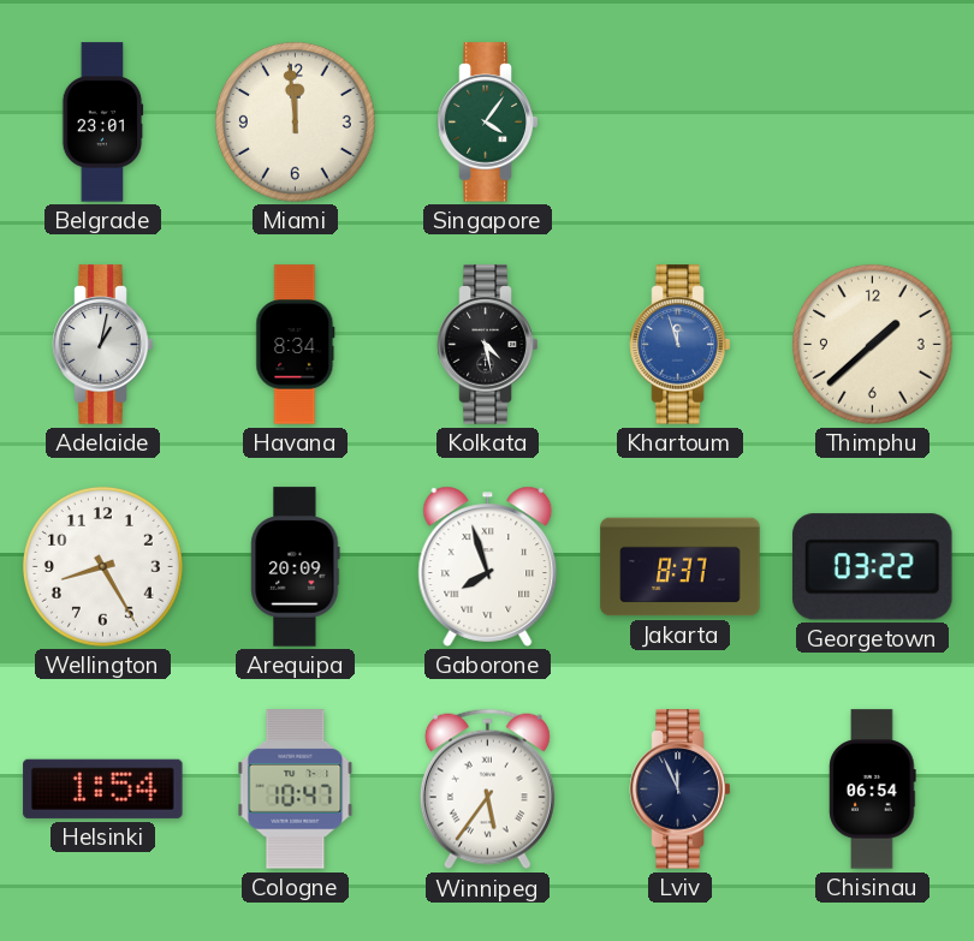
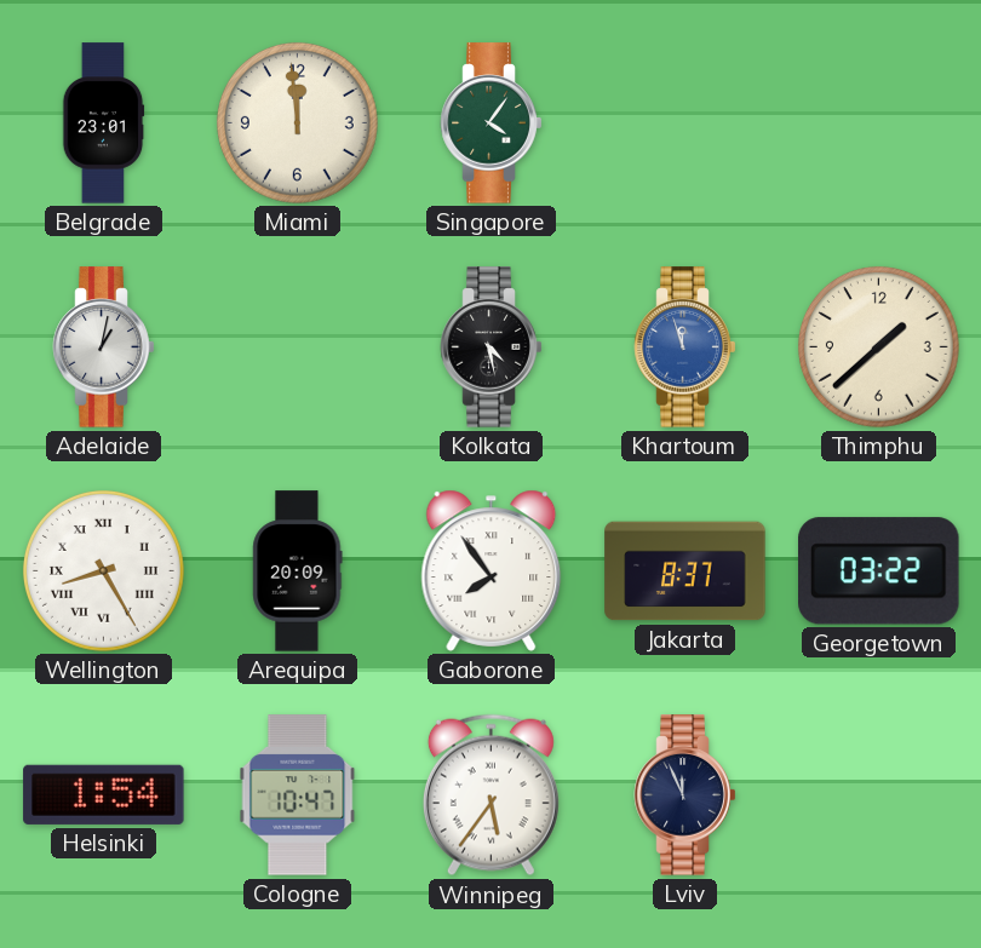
Havana: 8:34 -> none (296, 345)
Wellington numerals: Arabic -> Roman (103, 570)
Gaborone: 7:57 -> 7:54 (492, 570)
Chisinau: 06:54 -> none (873, 790)
